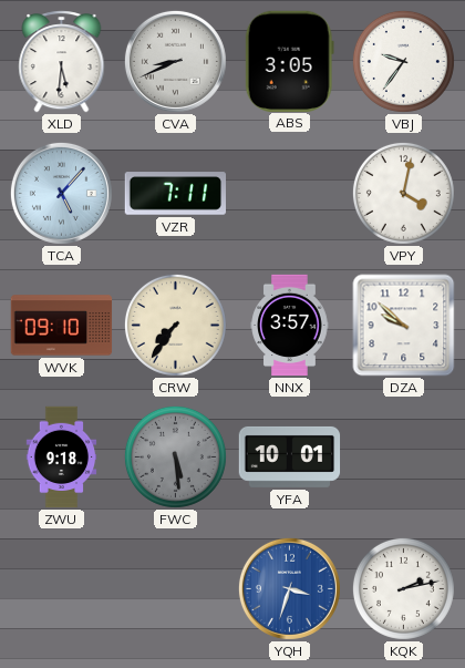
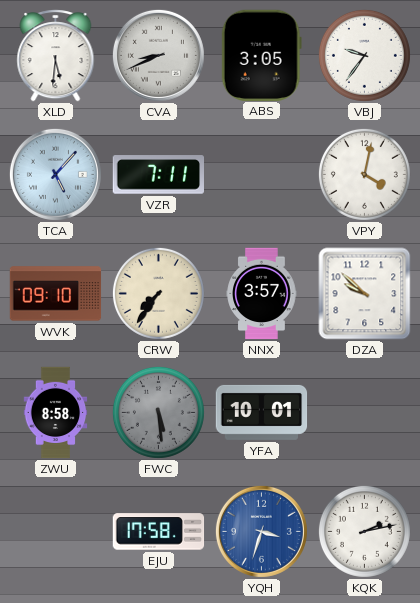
ZWU: 9:18 -> 8:58 (56, 413)
EJU: none -> 17:58 (159, 532)
